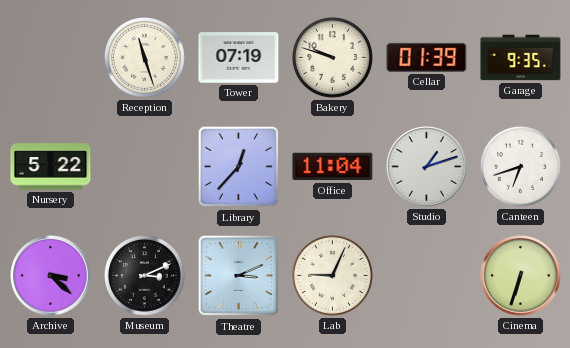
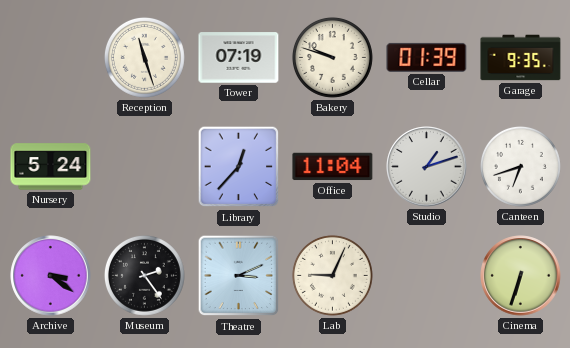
Nursery: 5:22 -> 5:24 (51, 167)
Archive: 3:22 -> 3:21 (51, 276)
Museum: 3:11 -> 2:24 (144, 275)
